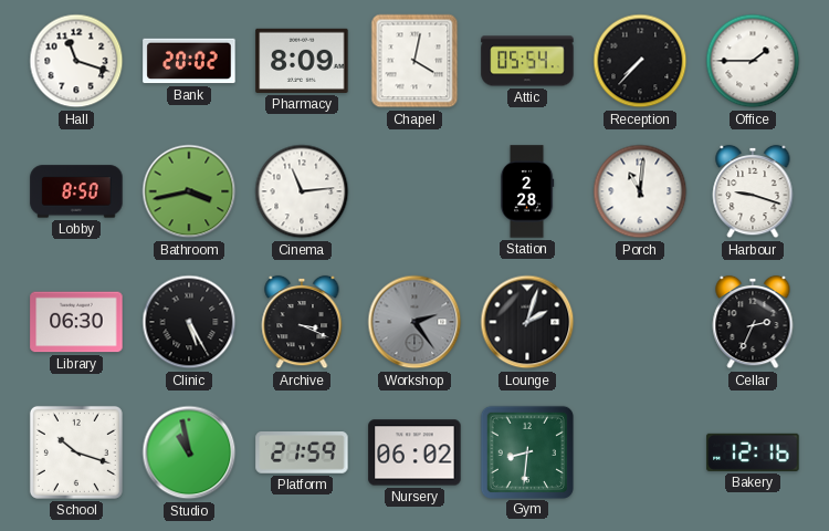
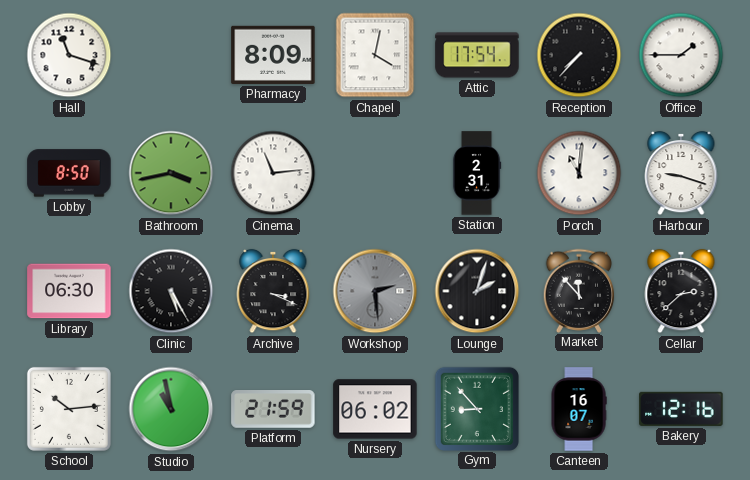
Bank: 20:02 -> none (189, 61)
Attic: 05:54 -> 17:54 (477, 55)
Station: 2:28 -> 2:31 (477, 173)
Workshop: 2:24 -> 2:29 (375, 291)
Market: none -> 11:53 (579, 290)
Cellar: 2:34 -> 2:38 (681, 291)
School: 10:18 -> 10:14 (69, 409)
Gym: 8:31 -> 8:53 (476, 408)
Canteen: none -> 16:07 (579, 409)
